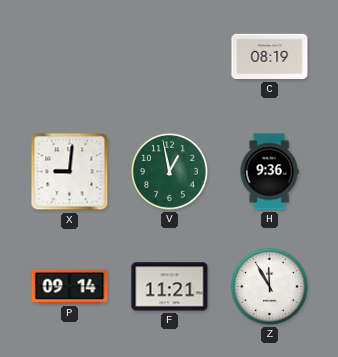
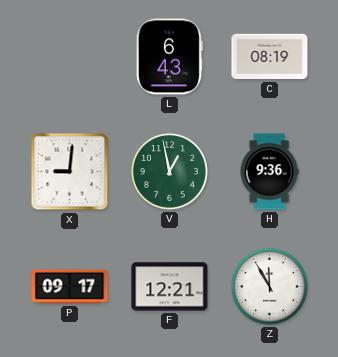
L: none -> 6:43 (169, 57)
P: 09:14 -> 09:17 (70, 287)
F: 11:21 -> 12:21 (170, 287)
